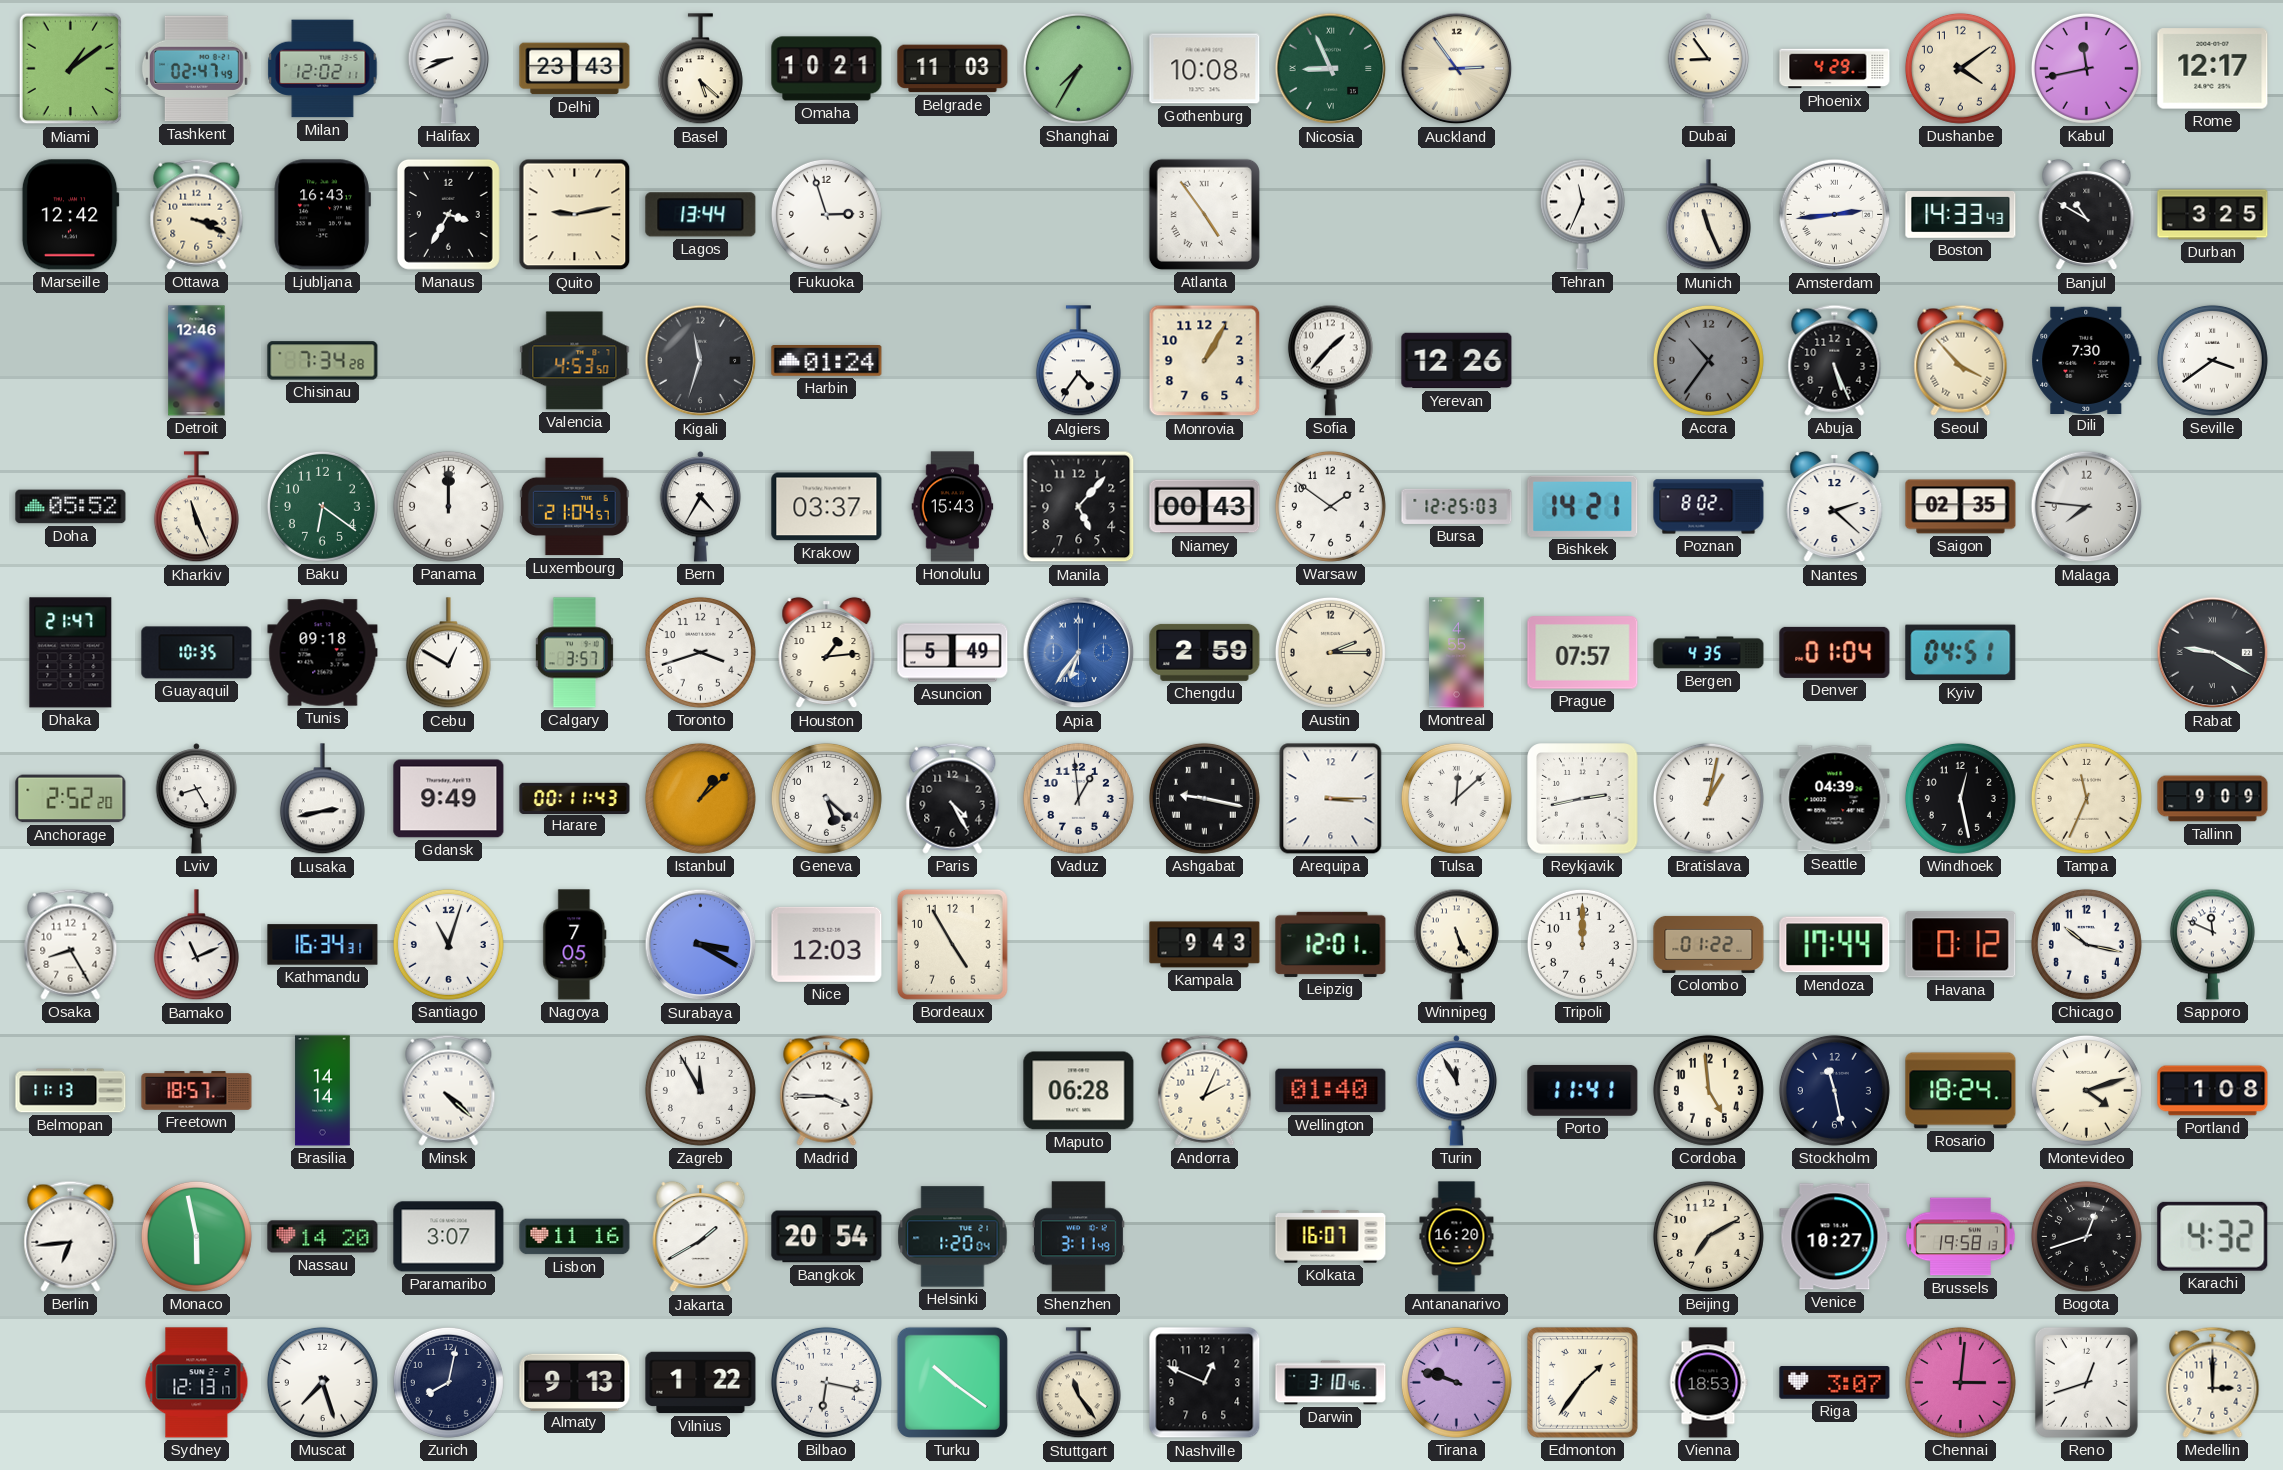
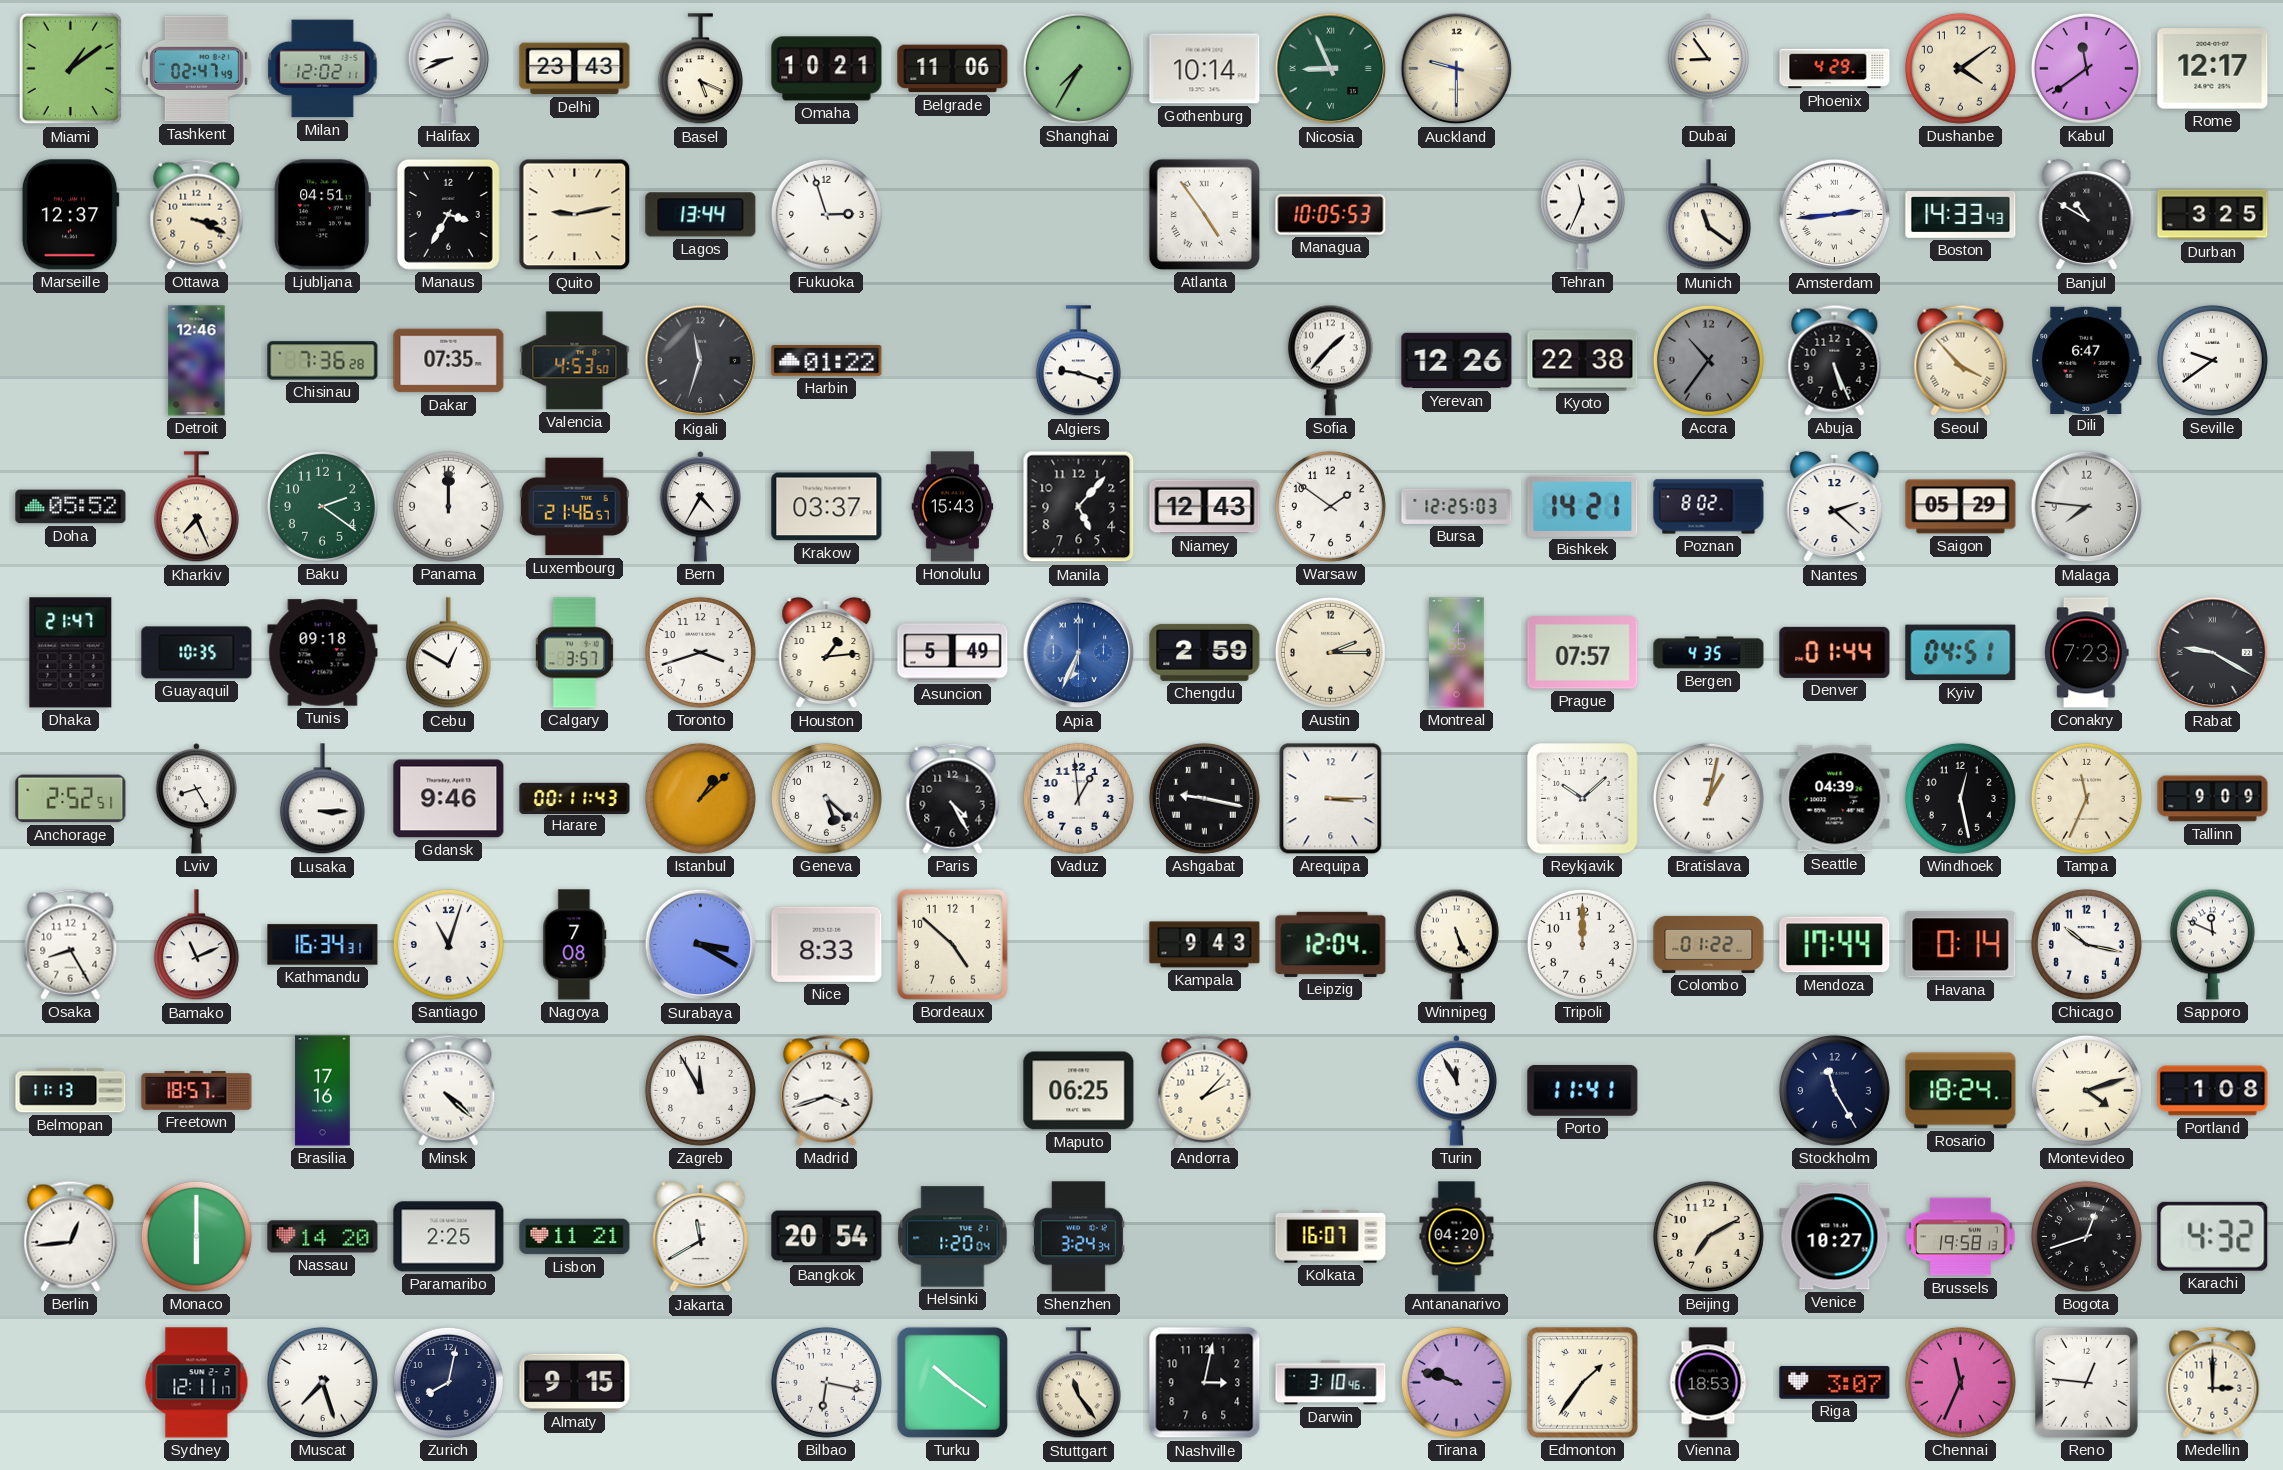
Basel: 5:22 -> 5:19 (700, 69)
Belgrade: 11:03 -> 11:06 (953, 69)
Gothenburg: 10:08 -> 10:14 (1205, 69)
Auckland: 2:54 -> 9:30 (1457, 69)
Kabul: 11:43 -> 11:39 (2086, 68)
Marseille: 12:42 -> 12:37 (70, 215)
Ljubljana: 16:43 -> 04:51 (322, 215)
Managua: none -> 10:05 (1331, 215)
Munich: 11:26 -> 11:21 (1708, 215)
Chisinau: 7:34 -> 7:36 (323, 361)
Dakar: none -> 07:35 (449, 361)
Harbin: 01:24 -> 01:22 (827, 361)
Algiers: 4:36 -> 9:18 (1078, 361)
Monrovia: 1:05 -> none (1205, 361)
Kyoto: none -> 22:38 (1583, 361)
Dili: 7:30 -> 6:47 (2087, 360)
Seville: 3:39 -> 9:39 (2212, 360)
Kharkiv: 11:26 -> 7:26 (196, 507)
Baku: 6:21 -> 2:21 (322, 506)
Luxembourg: 21:04 -> 21:46 (574, 507)
Niamey: 00:43 -> 12:43 (1205, 507)
Saigon: 02:35 -> 05:29 (1961, 507)
Apia: 6:36 -> 6:34 (1079, 653)
Denver: 01:04 -> 01:44 (1835, 652)
Conakry: none -> 7:23 (2087, 653)
Anchorage: 2:52:20 -> 2:52:51 (71, 799)
Lusaka: 2:43 -> 3:15 (322, 799)
Gdansk: 9:49 -> 9:46 (449, 799)
Tulsa: 12:08 -> none (1456, 798)
Reykjavik: 2:43 -> 10:08 (1583, 799)
Nagoya: 7:05 -> 7:08 (575, 945)
Nice: 12:03 -> 8:33 (827, 944)
Bordeaux: 4:55 -> 4:52 (952, 944)
Leipzig: 12:01 -> 12:04 (1331, 944)
Havana: 0:12 -> 0:14 (1961, 945)
Brasilia: 14:14 -> 17:16 (323, 1091)
Madrid: 3:45 -> 3:42 (827, 1090)
Maputo: 06:28 -> 06:25 (1079, 1091)
Andorra: 2:04 -> 2:07 (1205, 1090)
Wellington: 01:40 -> none (1331, 1091)
Cordoba: 4:59 -> none (1708, 1090)
Stockholm: 11:28 -> 11:25 (1834, 1090)
Berlin: 6:44 -> 12:44 (71, 1236)
Monaco: 5:58 -> 6:00 (196, 1236)
Paramaribo: 3:07 -> 2:25 (449, 1237)
Lisbon: 11:16 -> 11:21 (575, 1237)
Jakarta: 1:40 -> 11:40 (701, 1237)
Shenzhen: 3:11 -> 3:24 (1078, 1237)
Antananarivo: 16:20 -> 04:20 (1457, 1237)
Sydney: 12:13 -> 12:11 (197, 1383)
Almaty: 9:13 -> 9:15 (575, 1382)
Vilnius: 1:22 -> none (701, 1383)
Nashville: 12:49 -> 3:02 (1205, 1383)
Chennai: 3:01 -> 11:34 (1960, 1382)
Reno: 12:42 -> 12:46 (2086, 1382)
